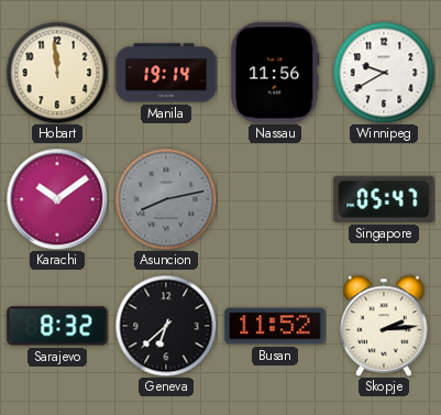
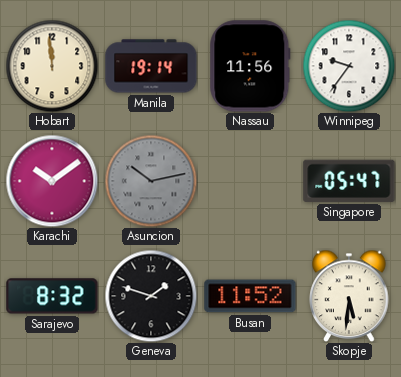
Winnipeg: 9:40 -> 9:36 (349, 66)
Asuncion: 8:13 -> 10:13 (151, 181)
Geneva: 6:38 -> 1:48 (151, 296)
Skopje: 2:14 -> 5:31 (349, 296)
